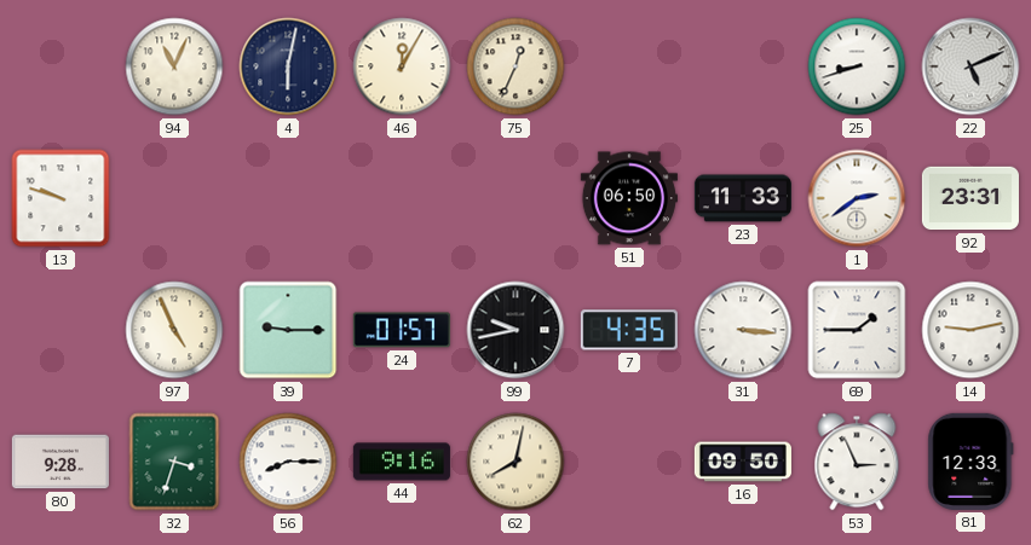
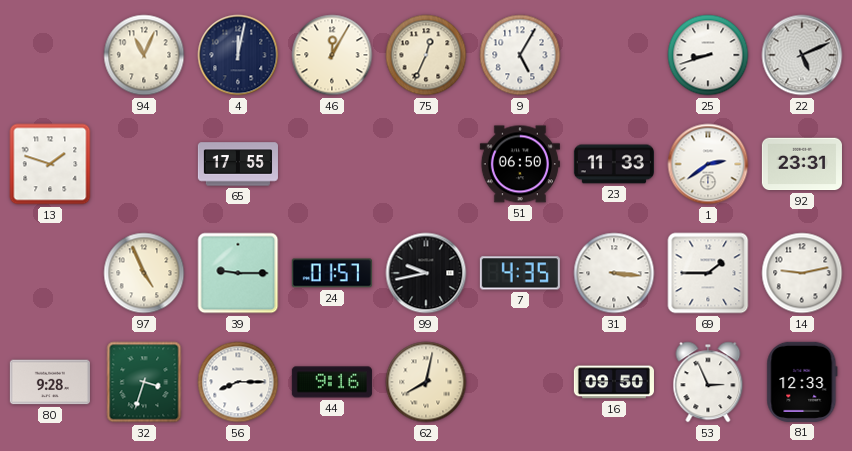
4: 6:02 -> 12:02 (238, 55)
9: none -> 5:05 (520, 55)
13: 9:48 -> 1:48 (50, 164)
65: none -> 17:55 (238, 164)
